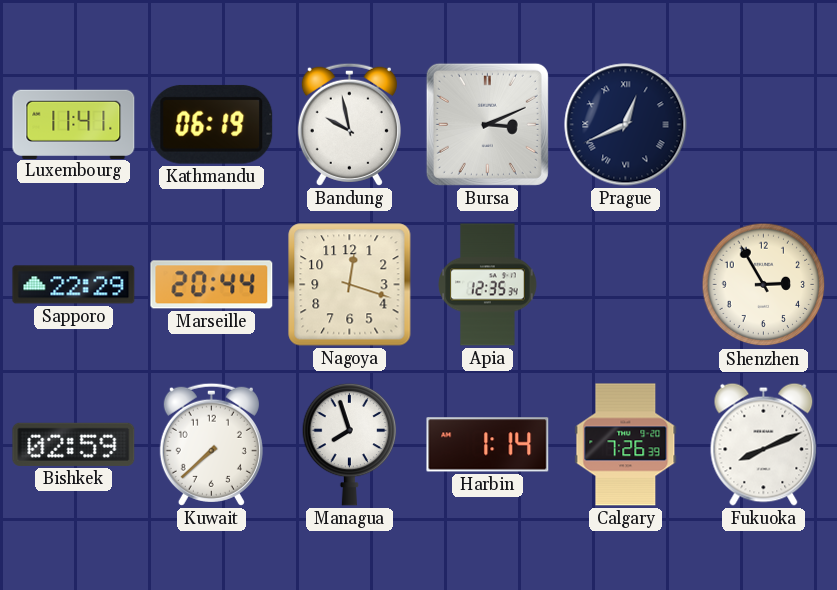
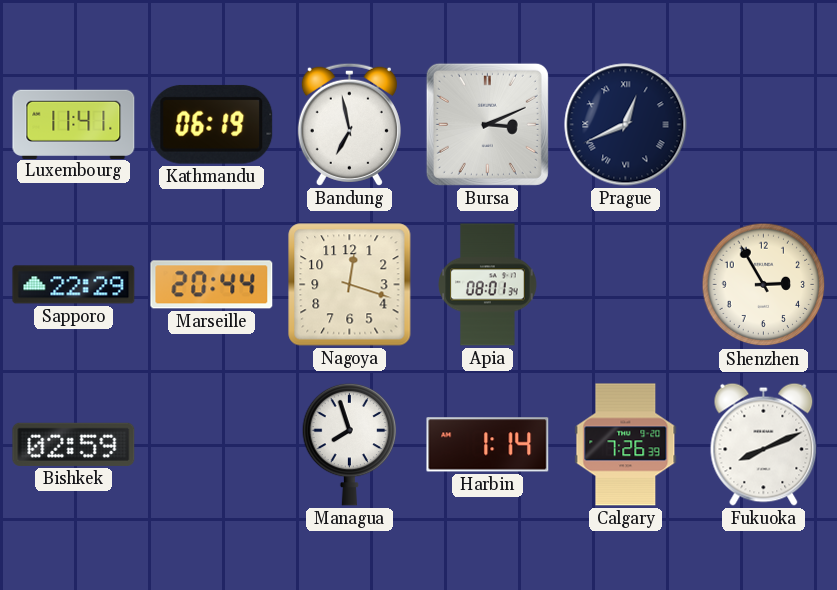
Bandung: 9:58 -> 6:58 (349, 124)
Apia: 12:35 -> 08:01 (488, 285)
Kuwait: 7:38 -> none (211, 444)
